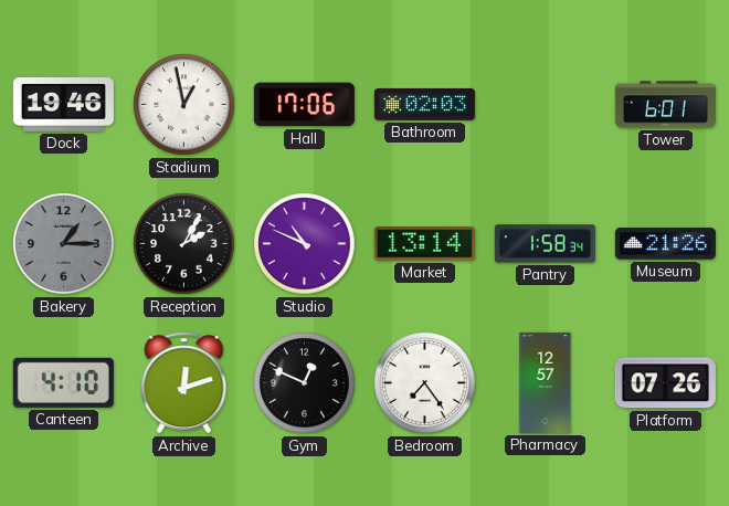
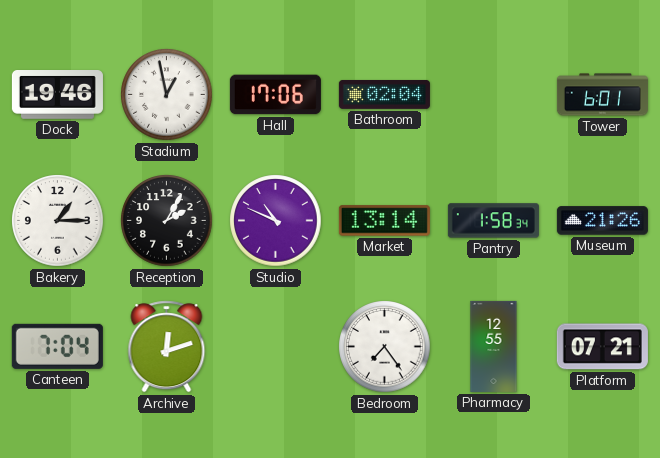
Bathroom: 02:03 -> 02:04 (384, 94)
Bakery dial: grey -> white (58, 221)
Canteen: 4:10 -> 7:04 (57, 346)
Gym: 12:49 -> none (305, 383)
Pharmacy: 12:57 -> 12:55 (494, 346)
Platform: 07:26 -> 07:21 (602, 347)
